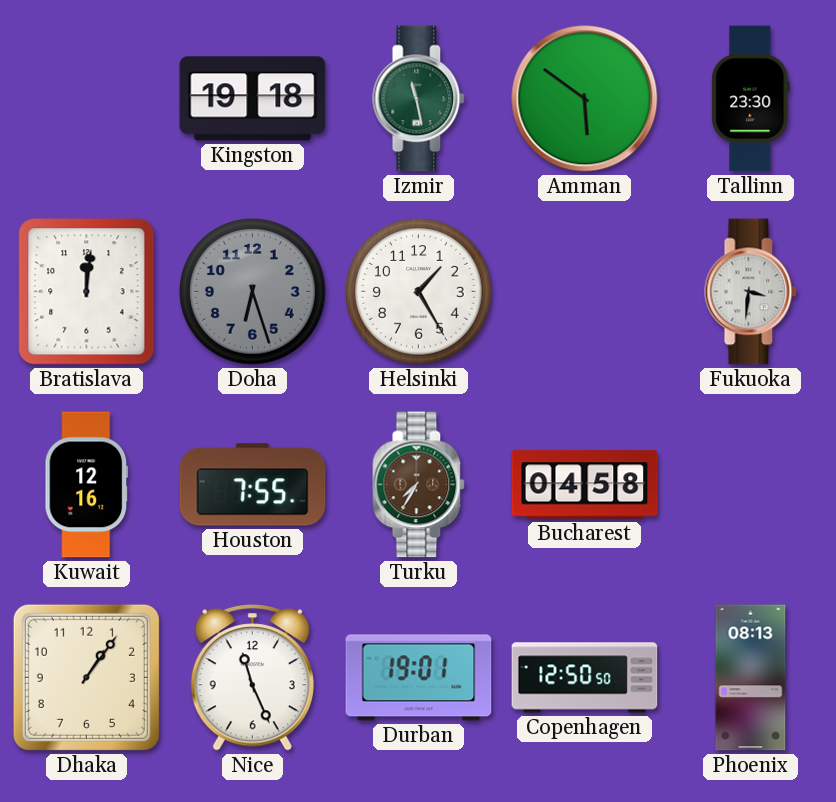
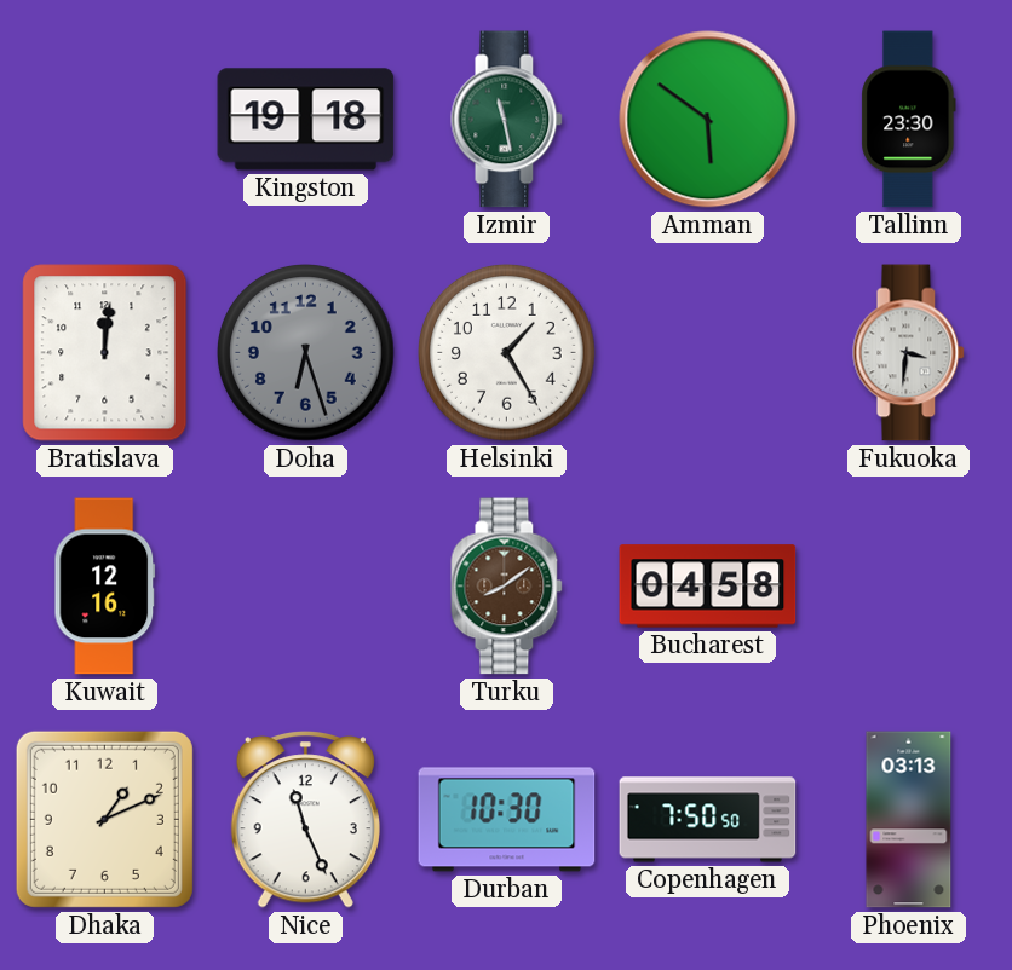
Houston: 7:55 -> none (253, 485)
Turku: 7:35 -> 8:09 (507, 587)
Dhaka: 1:06 -> 1:11 (104, 819)
Durban: 19:01 -> 10:30 (507, 820)
Copenhagen: 12:50 -> 7:50 (708, 820)
Phoenix: 08:13 -> 03:13 (909, 820)
